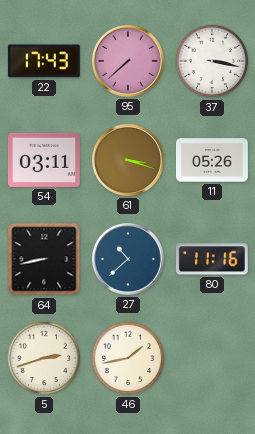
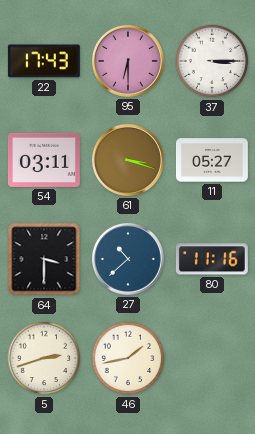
95: 7:38 -> 6:30 (128, 61)
37: 3:17 -> 3:15 (212, 61)
11: 05:26 -> 05:27 (212, 160)
64: 8:43 -> 3:30 (44, 259)
